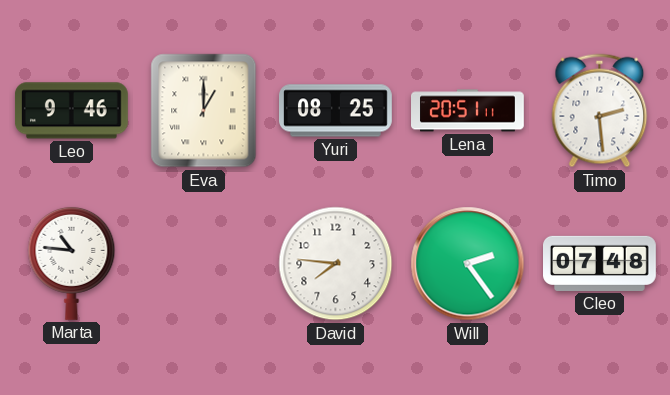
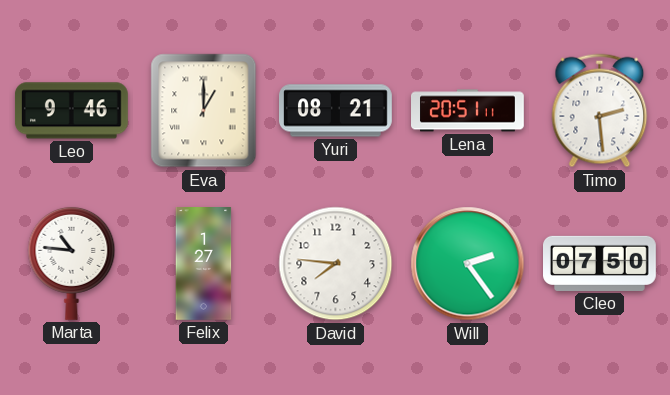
Yuri: 08:25 -> 08:21 (336, 111)
Felix: none -> 1:27 (204, 264)
Cleo: 07:48 -> 07:50 (600, 263)
